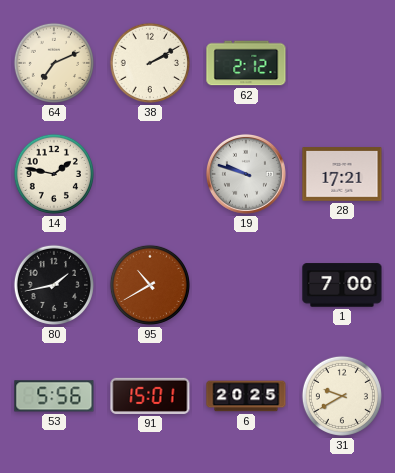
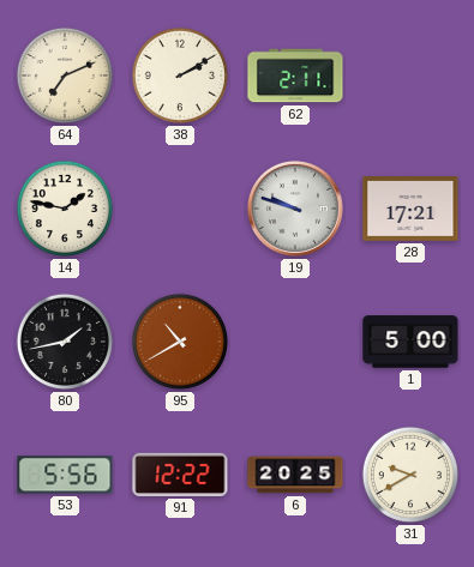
62: 2:12 -> 2:11 (295, 76)
1: 7:00 -> 5:00 (410, 342)
91: 15:01 -> 12:22 (180, 475)
